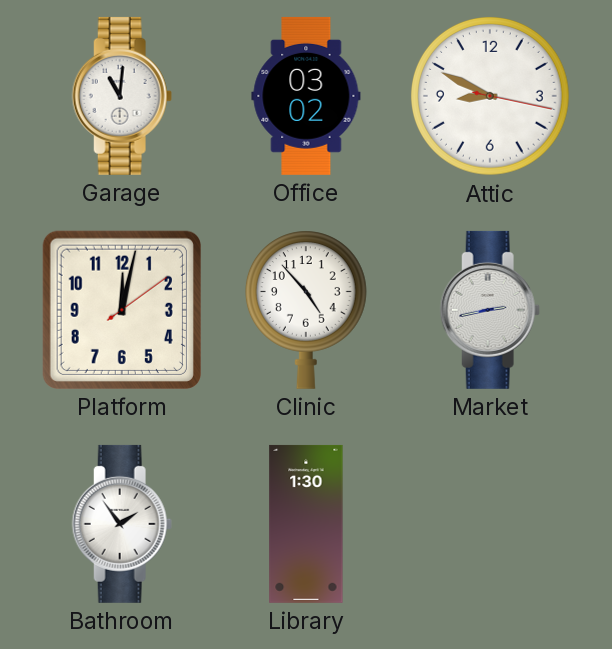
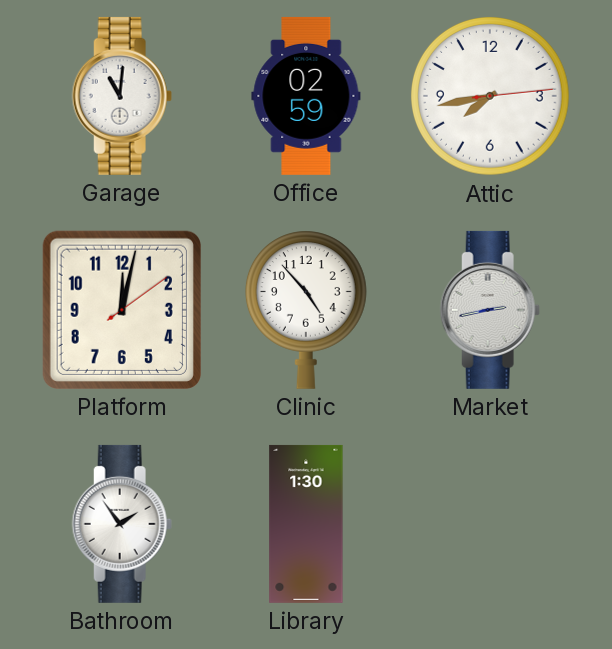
Office: 03:02 -> 02:59 (306, 96)
Attic: 8:49 -> 7:43 (491, 97)
